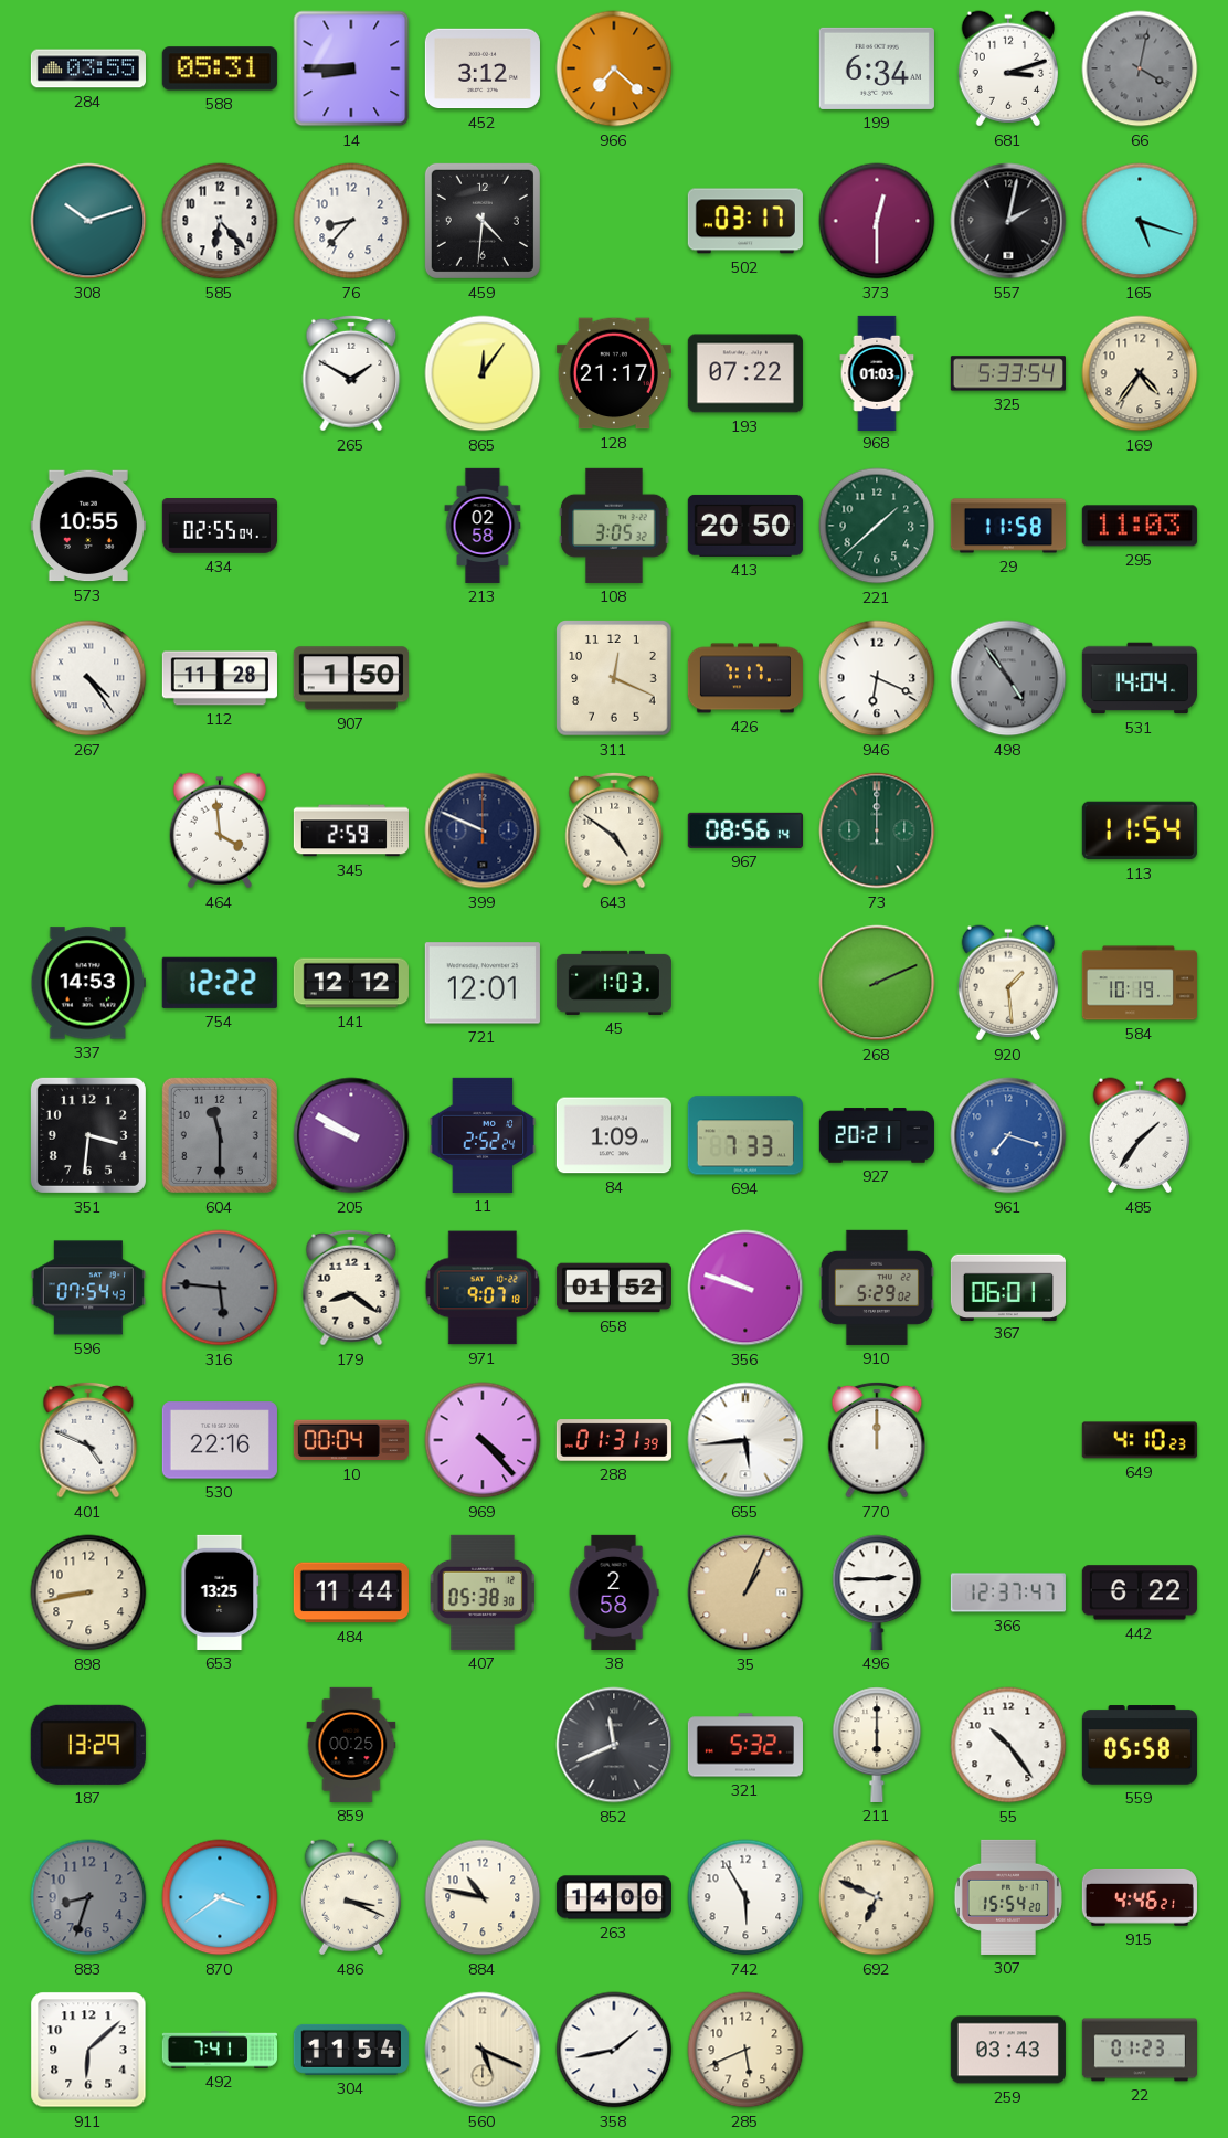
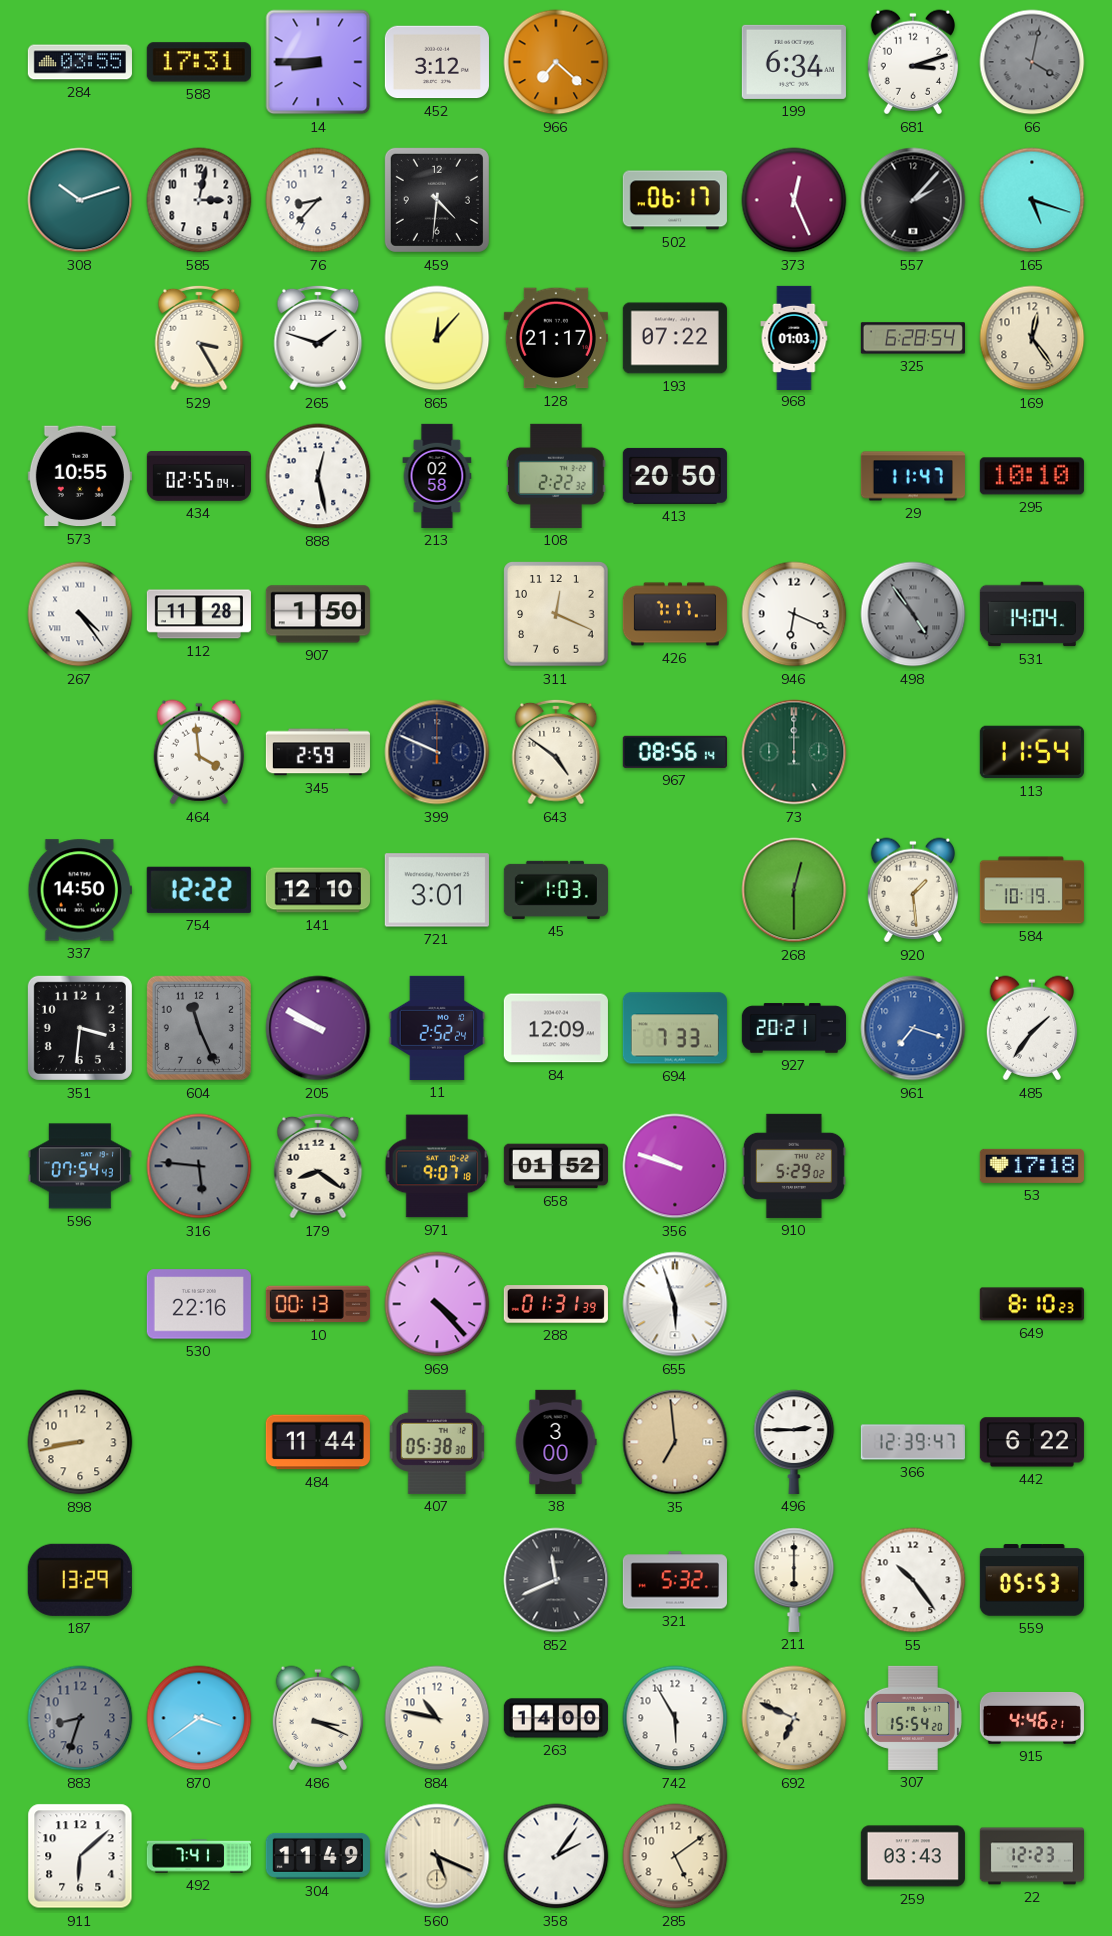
588: 05:31 -> 17:31 (199, 62)
585: 6:23 -> 3:02 (199, 200)
502: 03:17 -> 06:17 (675, 200)
373: 12:30 -> 12:26 (794, 200)
557: 2:02 -> 2:07 (913, 200)
529: none -> 3:25 (199, 338)
265: 1:50 -> 1:48 (318, 338)
865: 12:06 -> 12:07 (437, 338)
325: 5:33 -> 6:28 (913, 338)
169: 4:36 -> 12:24 (1032, 338)
888: none -> 12:28 (318, 476)
108: 3:05 -> 2:22 (556, 476)
221: 1:38 -> none (877, 526)
29: 11:58 -> 11:47 (913, 476)
295: 11:03 -> 10:10 (1032, 476)
337: 14:53 -> 14:50 (80, 890)
141: 12:12 -> 12:10 (318, 890)
721: 12:01 -> 3:01 (437, 890)
268: 2:11 -> 12:30 (794, 890)
604: 11:30 -> 11:26 (199, 1028)
84: 1:09 -> 12:09 (556, 1028)
367: 06:01 -> none (1008, 1287)
53: none -> 17:18 (1032, 1166)
401: 4:49 -> none (88, 1440)
10: 00:04 -> 00:13 (318, 1304)
655: 5:44 -> 5:57 (675, 1304)
770: 12:00 -> none (877, 1440)
649: 4:10 -> 8:10 (1032, 1304)
653: 13:25 -> none (220, 1592)
38: 2:58 -> 3:00 (556, 1442)
35: 1:04 -> 6:59 (675, 1442)
366: 12:37 -> 12:39 (913, 1442)
859: 00:25 -> none (351, 1745)
559: 05:58 -> 05:53 (1032, 1580)
304: 11:54 -> 11:49 (318, 1856)
358: 1:43 -> 2:06 (556, 1856)
285: 5:41 -> 5:09 (675, 1856)
22: 01:23 -> 12:23 (1031, 1856)
